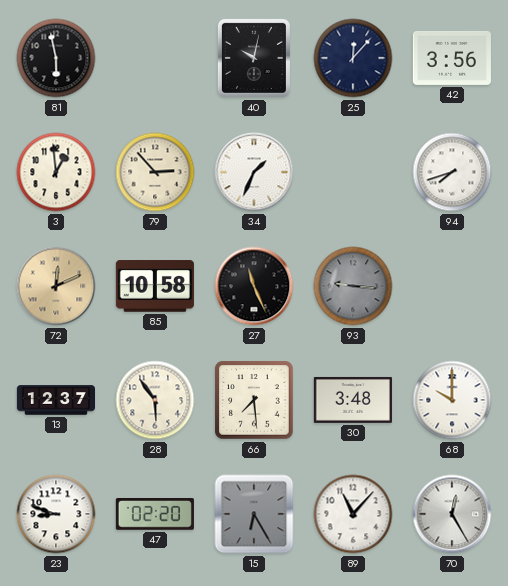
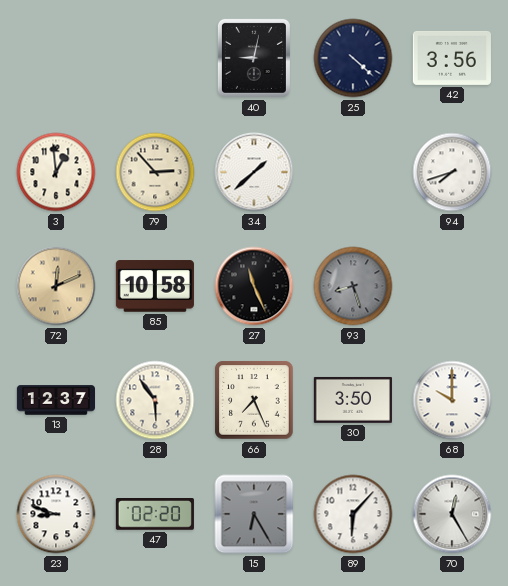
81: 5:58 -> none (56, 58)
40: 10:02 -> 9:02 (254, 58)
25: 12:07 -> 4:22 (353, 58)
34: 1:34 -> 1:38 (254, 172)
93: 9:16 -> 8:27 (353, 286)
66: 7:29 -> 7:26 (254, 400)
30: 3:48 -> 3:50 (353, 400)
89: 11:07 -> 6:07 (353, 514)
